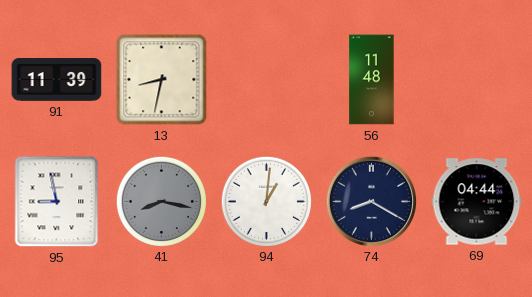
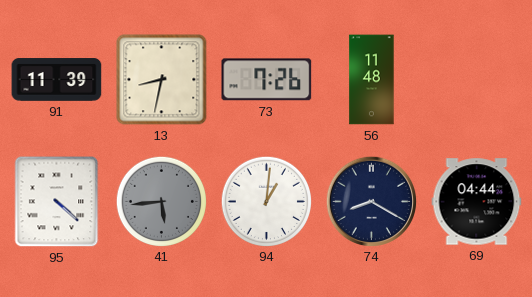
73: none -> 7:26 (267, 80)
95: 8:58 -> 4:22 (57, 202)
41: 8:17 -> 5:44 (161, 201)
